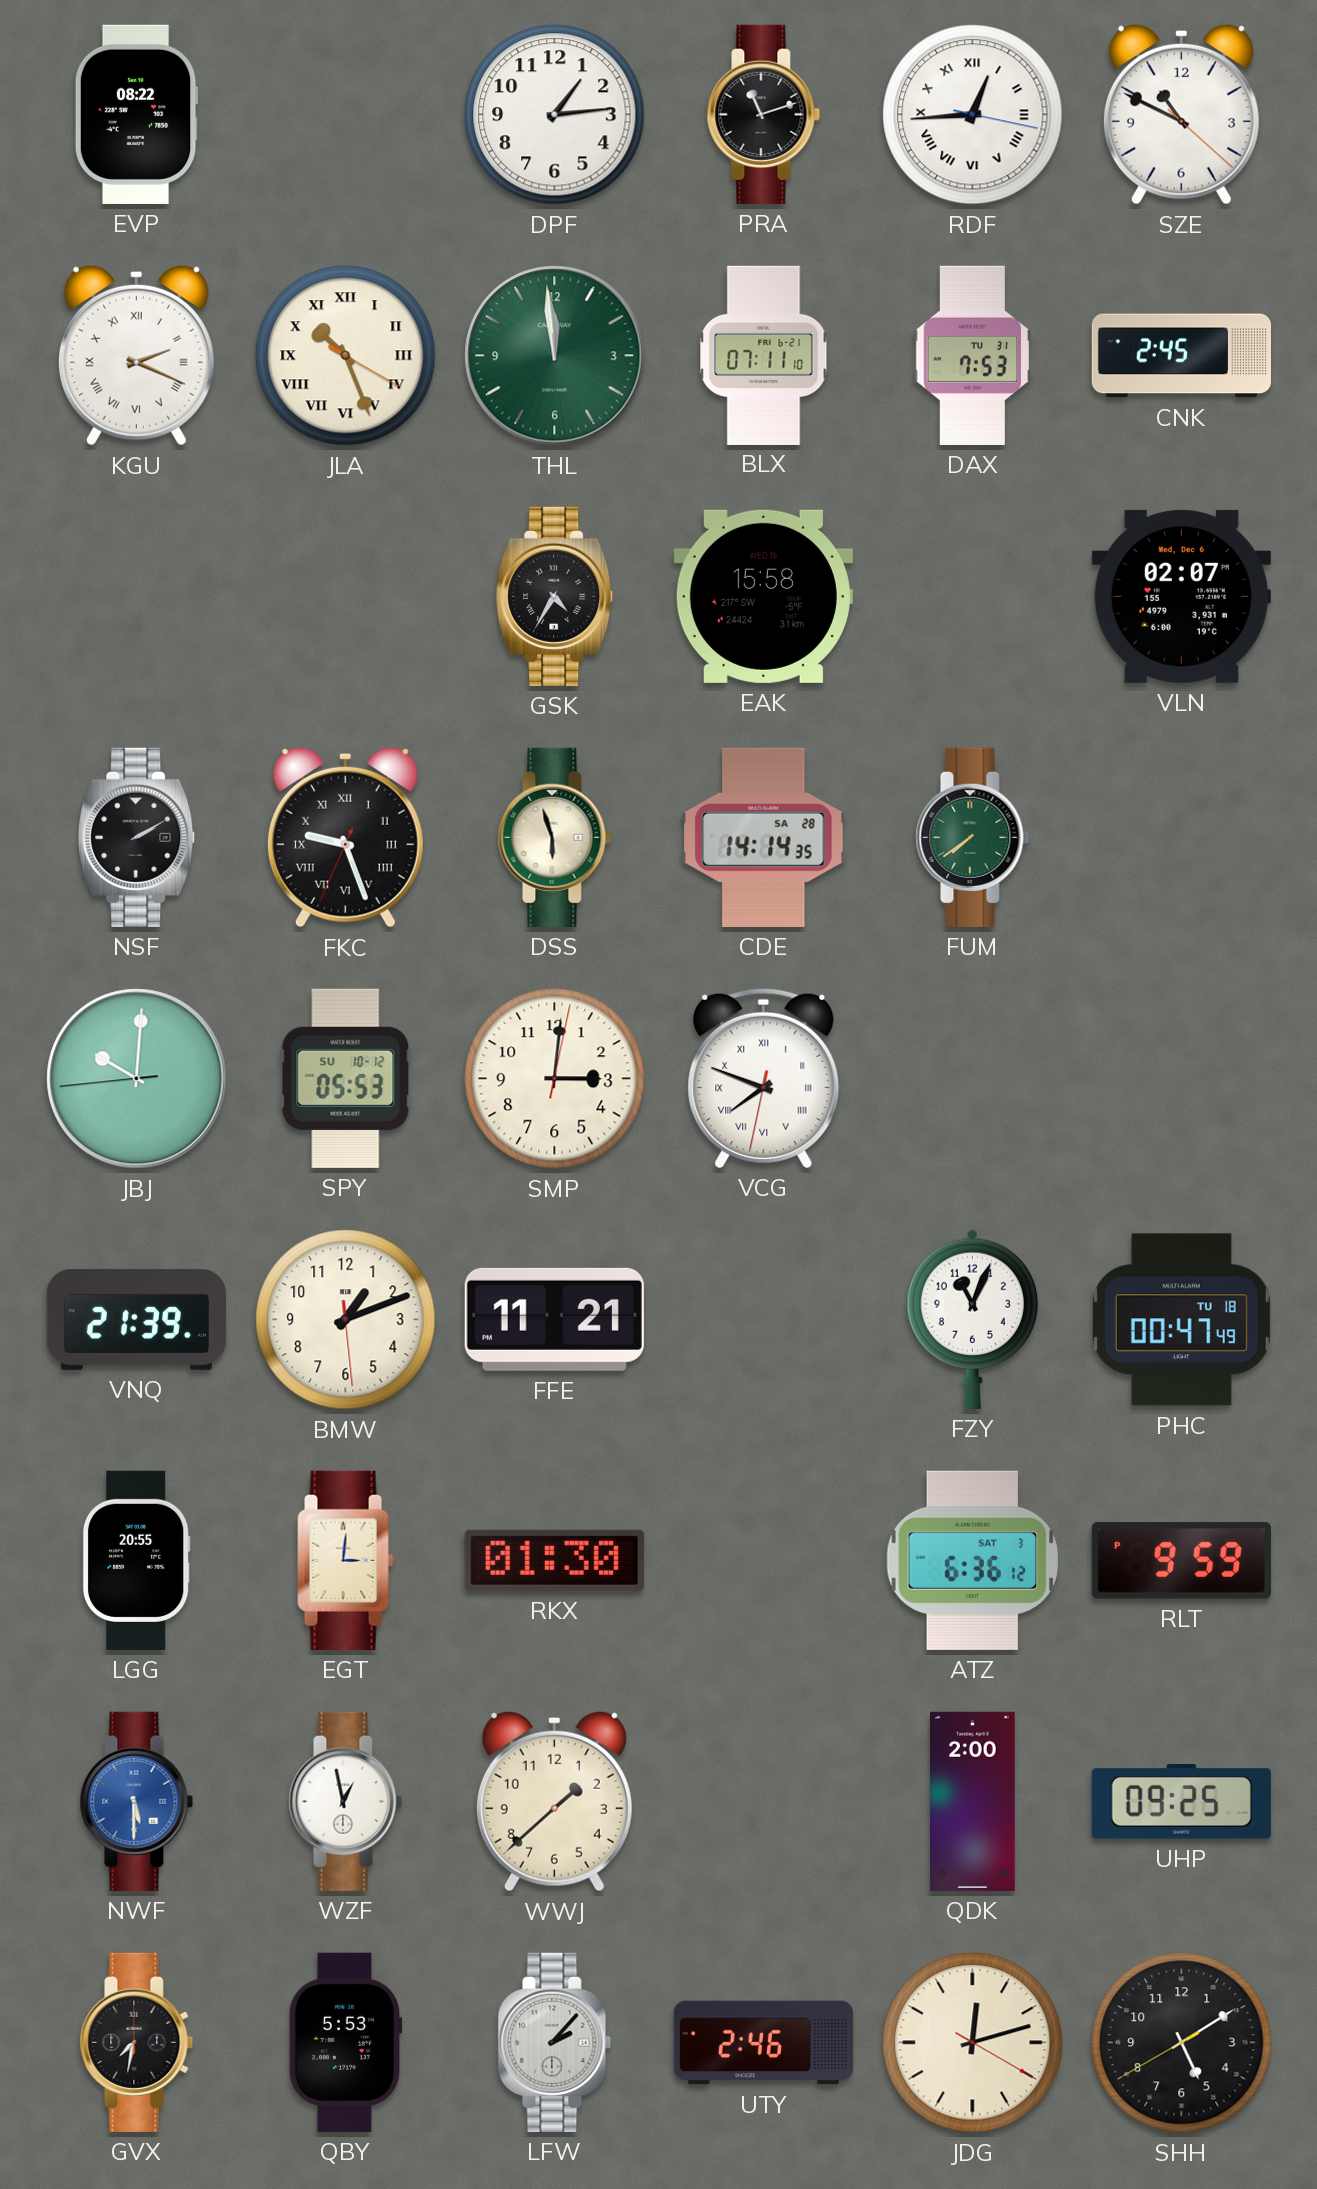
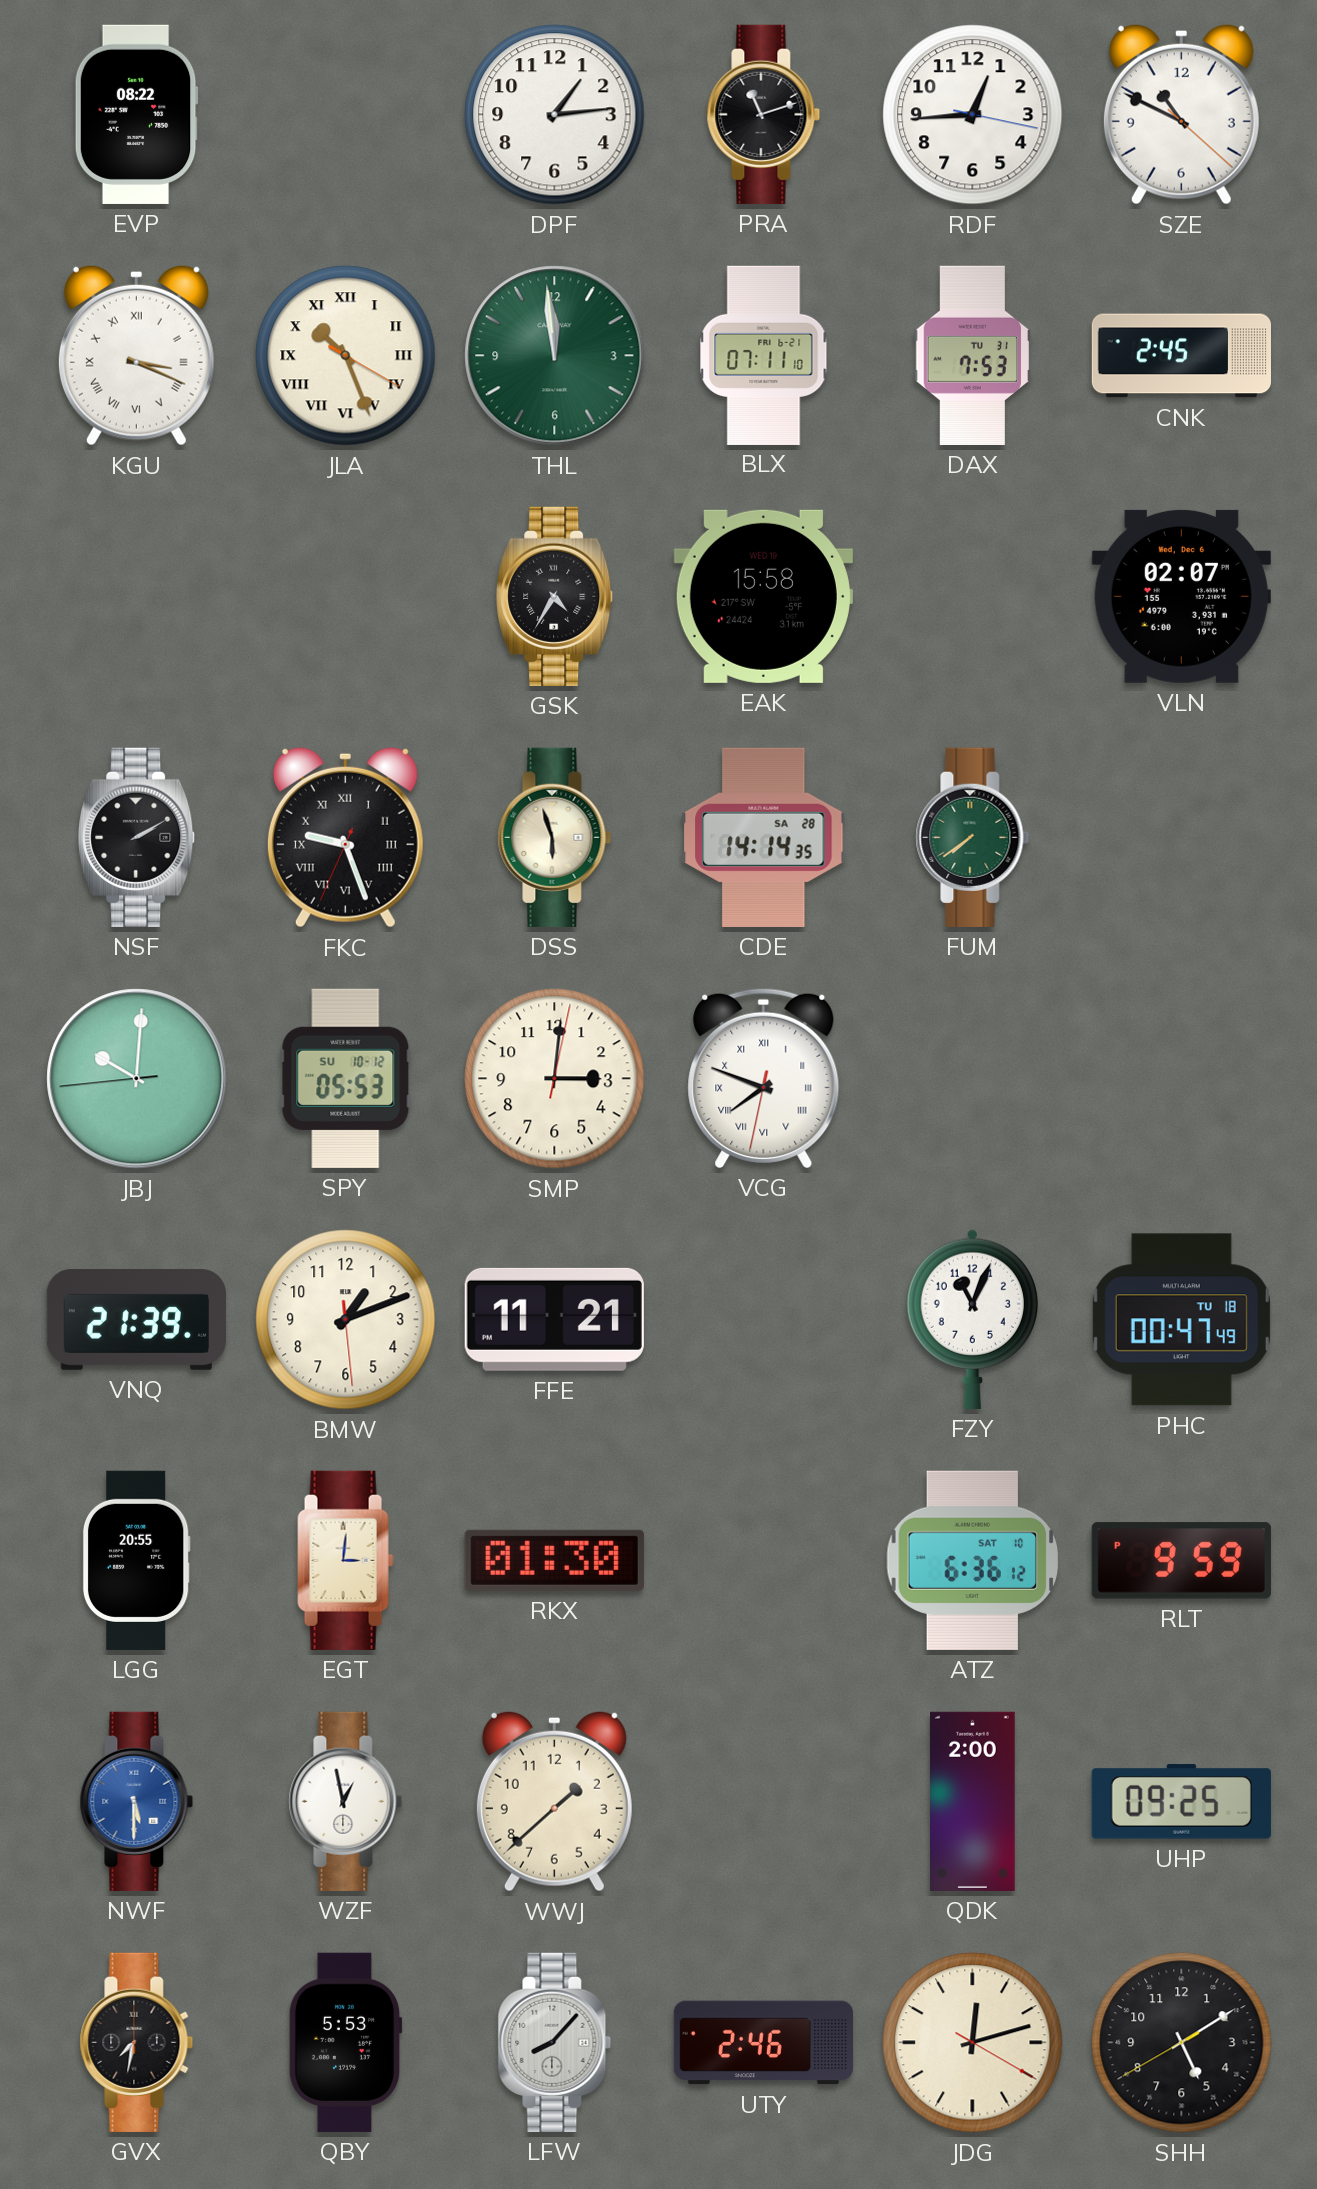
RDF numerals: Roman -> Arabic (973, 115)
KGU: 2:19 -> 3:19 (136, 355)
ATZ date: SAT 3 -> SAT 10 (973, 1560)
LFW: 2:07 -> 8:07 (555, 2042)
